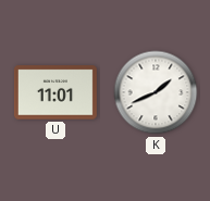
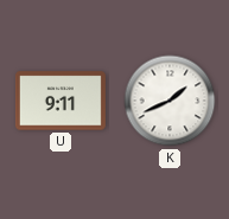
U: 11:01 -> 9:11 (61, 101)
